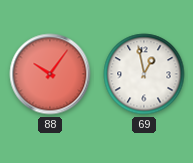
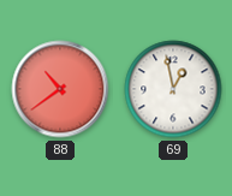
88: 10:06 -> 10:39 (60, 89)
